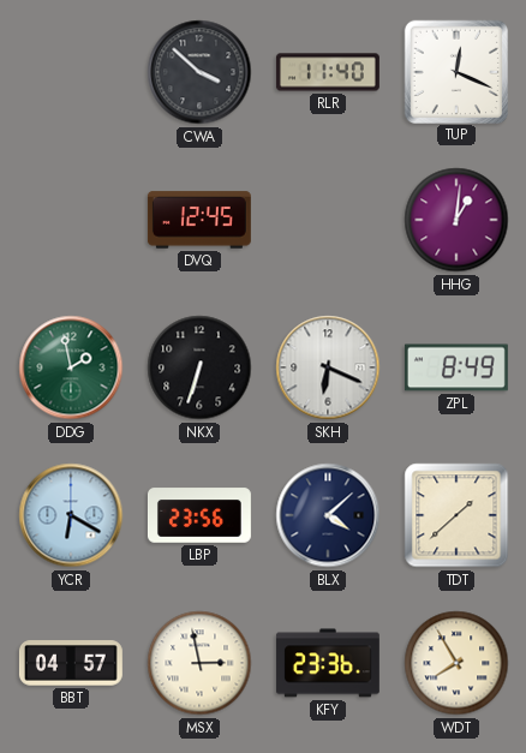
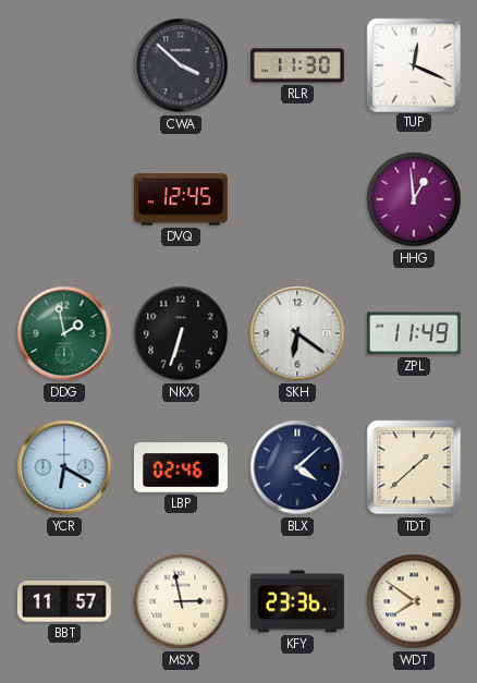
RLR: 11:40 -> 11:30 (297, 65)
HHG: 1:01 -> 12:59 (414, 199)
SKH: 6:19 -> 6:21 (297, 333)
ZPL: 8:49 -> 11:49 (414, 333)
LBP: 23:56 -> 02:46 (181, 467)
BBT: 04:57 -> 11:57 (64, 601)
WDT: 7:55 -> 7:51 (414, 601)
